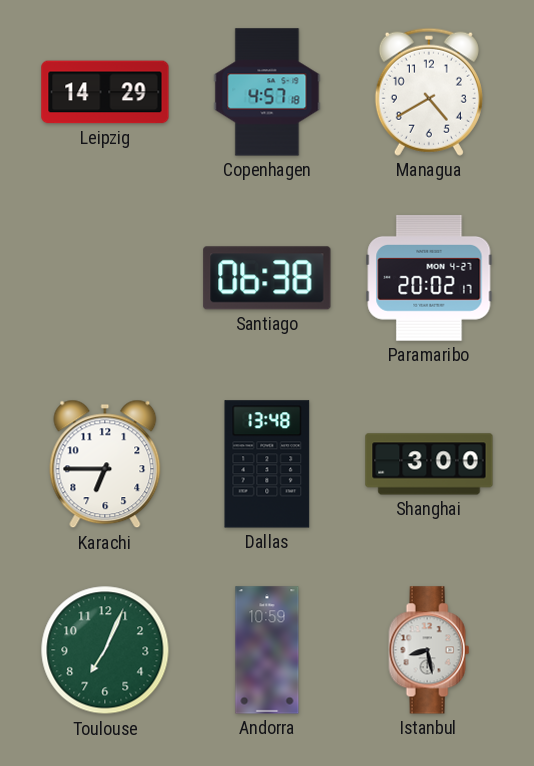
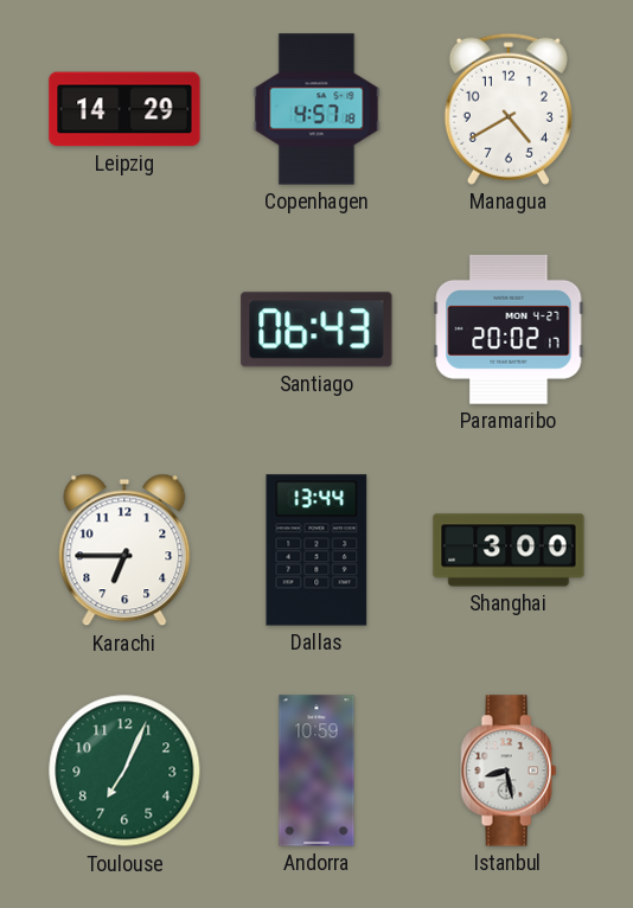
Santiago: 06:38 -> 06:43 (316, 330)
Dallas: 13:48 -> 13:44 (316, 550)
